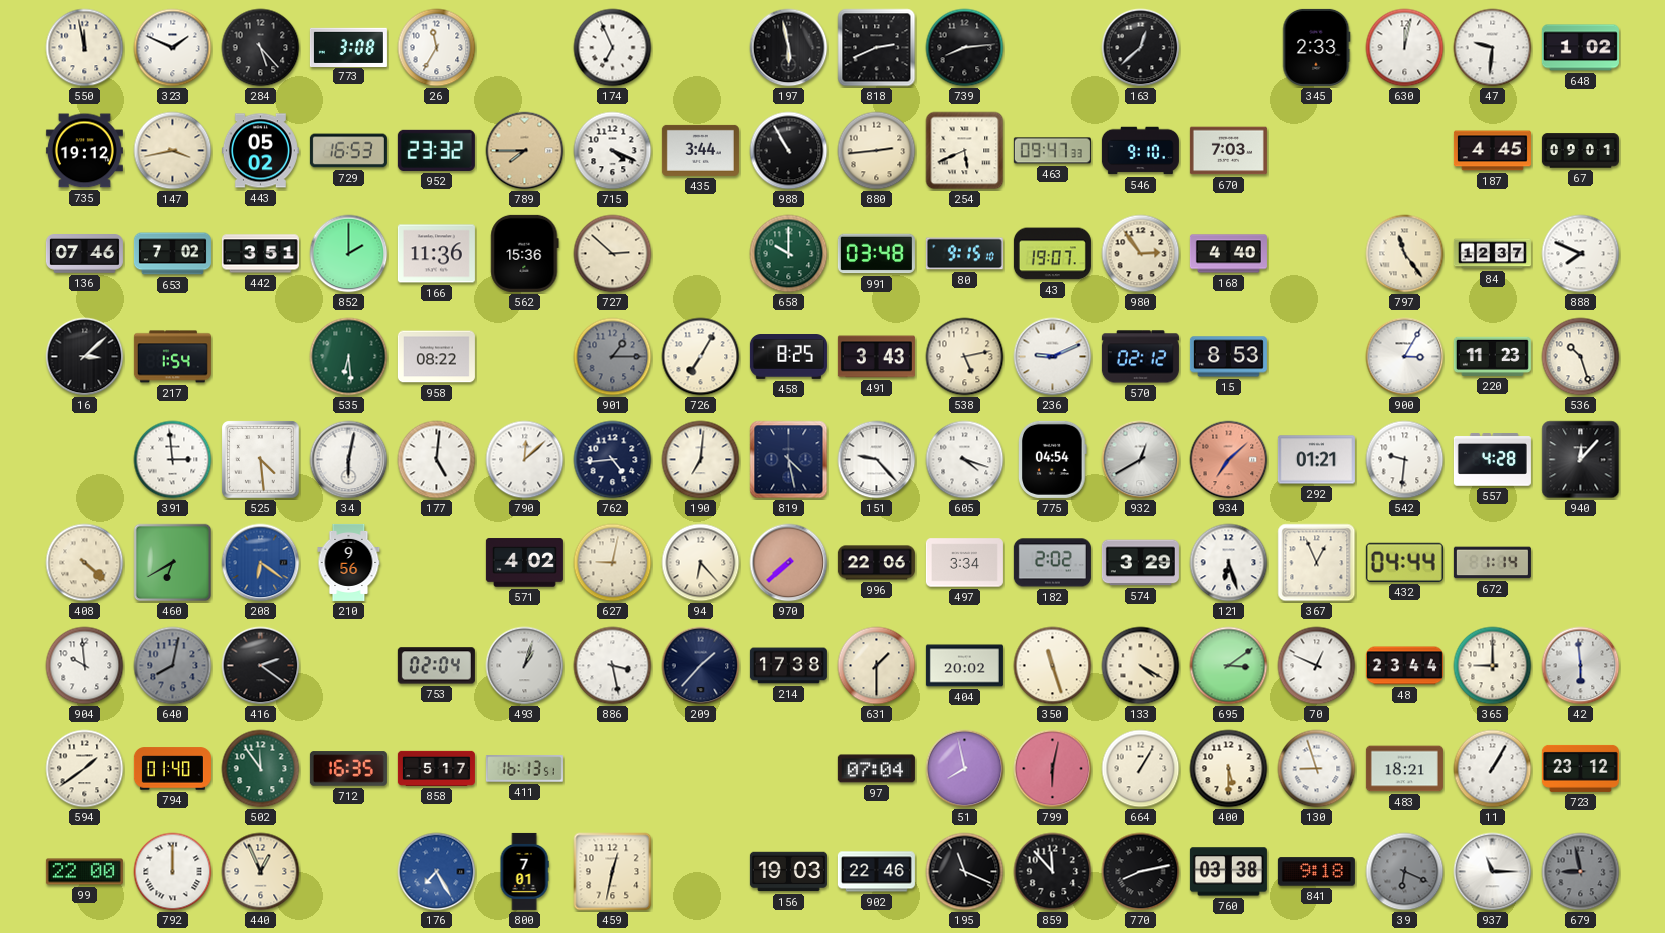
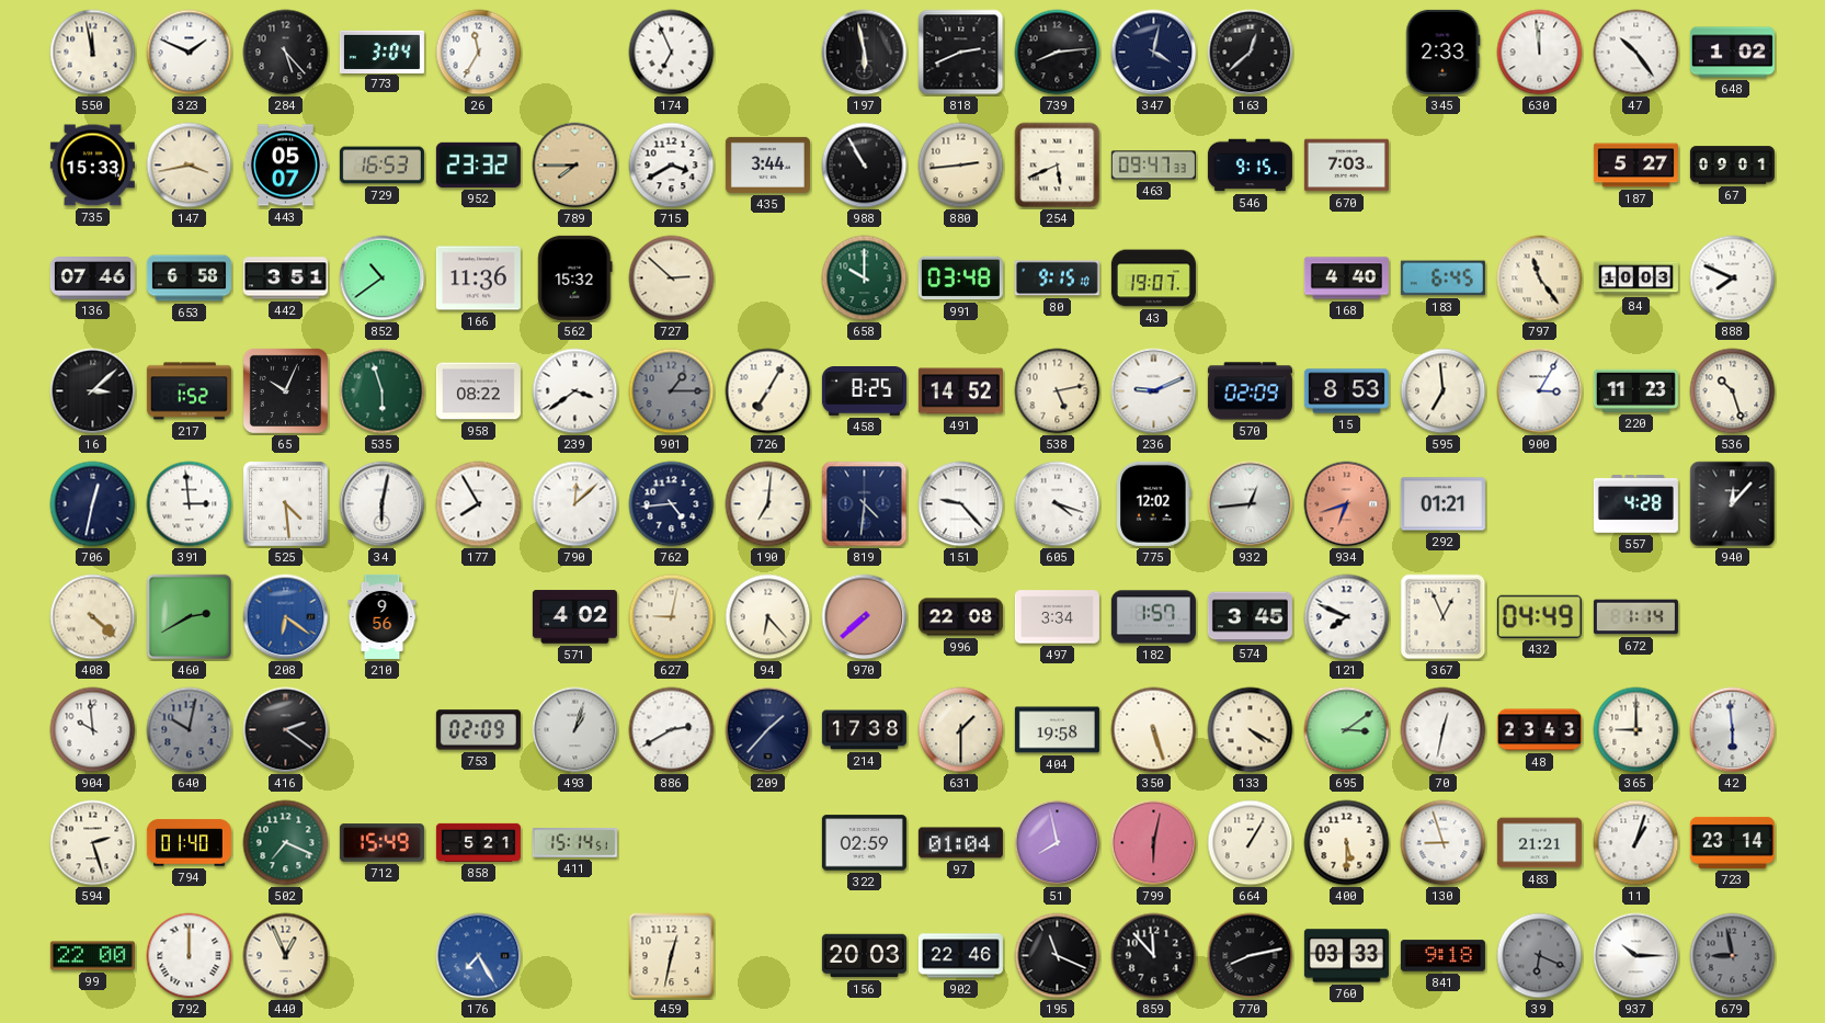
773: 3:08 -> 3:04 (381, 52)
347: none -> 4:02 (1154, 53)
630: 12:02 -> 11:59 (1540, 53)
47: 9:31 -> 10:24 (1636, 53)
735: 19:12 -> 15:33 (92, 166)
443: 05:02 -> 05:07 (285, 166)
715: 4:19 -> 3:40 (672, 166)
546: 9:10 -> 9:15 (1250, 166)
187: 4:45 -> 5:27 (1635, 166)
653: 7:02 -> 6:58 (189, 279)
852: 2:00 -> 10:39 (383, 279)
562: 15:36 -> 15:32 (575, 277)
980: 2:54 -> none (1141, 254)
183: none -> 6:45 (1442, 279)
84: 12:37 -> 10:03 (1635, 279)
217: 1:54 -> 1:52 (189, 391)
65: none -> 10:04 (285, 390)
535: 6:29 -> 5:57 (383, 391)
239: none -> 3:39 (575, 391)
491: 3:43 -> 14:52 (960, 391)
570: 02:12 -> 02:09 (1250, 391)
595: none -> 6:59 (1444, 391)
706: none -> 12:32 (93, 504)
177: 5:01 -> 7:55 (479, 504)
819: 4:28 -> 4:31 (865, 504)
775: 04:54 -> 12:02 (1154, 503)
932: 12:40 -> 12:44 (1251, 504)
934: 7:08 -> 6:42 (1347, 504)
542: 9:31 -> none (1405, 460)
460: 6:40 -> 2:40 (190, 617)
996: 22:06 -> 22:08 (960, 617)
182: 2:02 -> 1:57 (1153, 617)
574: 3:29 -> 3:45 (1250, 617)
121: 6:27 -> 7:49 (1347, 617)
432: 04:44 -> 04:49 (1539, 616)
640: 8:02 -> 10:02 (190, 730)
753: 02:04 -> 02:09 (478, 730)
886: 3:28 -> 2:40 (672, 730)
404: 20:02 -> 19:58 (1057, 730)
350: 11:27 -> 5:27 (1154, 730)
70: 12:49 -> 12:32 (1444, 730)
48: 23:44 -> 23:43 (1539, 730)
594: 1:39 -> 2:27 (93, 843)
502: 11:54 -> 7:19 (286, 843)
712: 16:35 -> 15:49 (381, 843)
858: 5:17 -> 5:21 (478, 842)
411: 16:13 -> 15:14 (574, 843)
322: none -> 02:59 (864, 843)
97: 07:04 -> 01:04 (960, 843)
483: 18:21 -> 21:21 (1539, 843)
11: 1:05 -> 1:03 (1636, 843)
723: 23:12 -> 23:14 (1732, 842)
800: 7:01 -> none (524, 871)
156: 19:03 -> 20:03 (864, 956)
760: 03:38 -> 03:33 (1346, 956)
937: 11:15 -> 10:15 (1636, 956)
